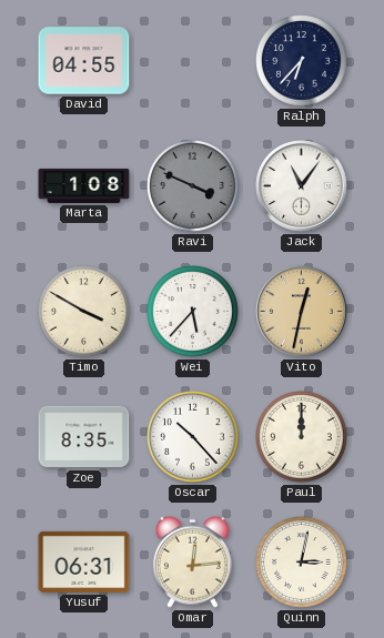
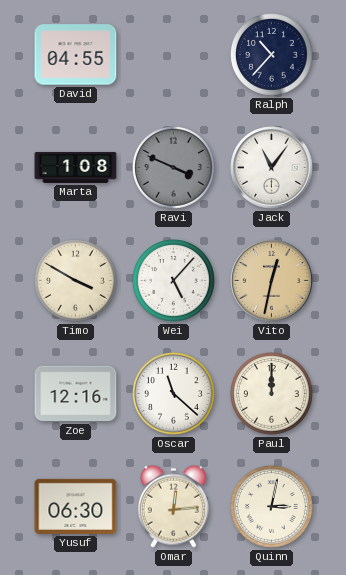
Ralph: 6:37 -> 10:37 (272, 55)
Wei: 5:37 -> 5:07 (174, 281)
Zoe: 8:35 -> 12:16 (76, 394)
Oscar: 10:23 -> 11:22 (174, 394)
Yusuf: 06:31 -> 06:30 (76, 506)
